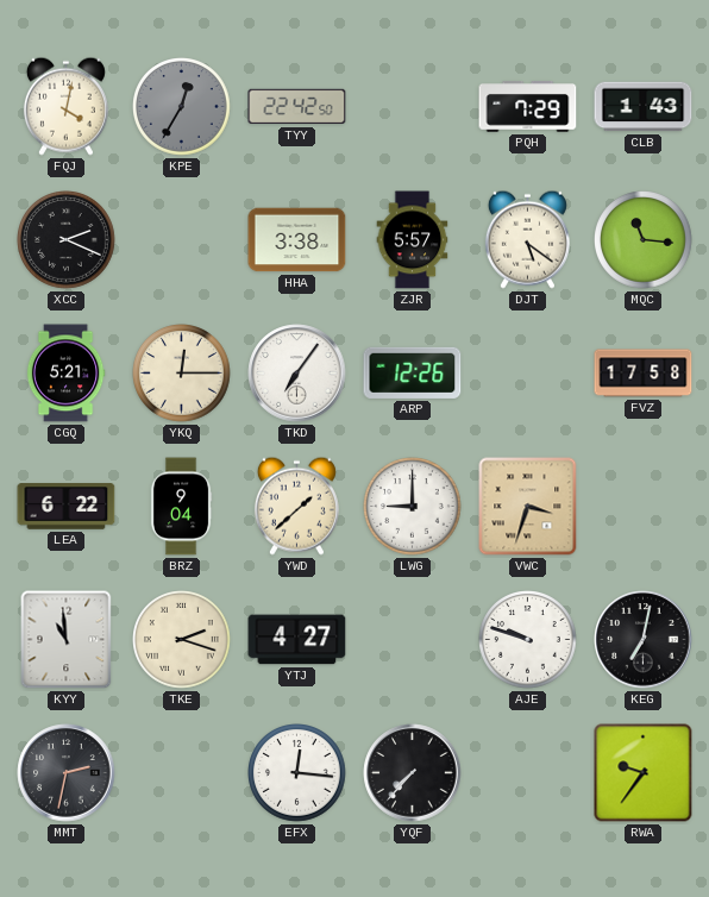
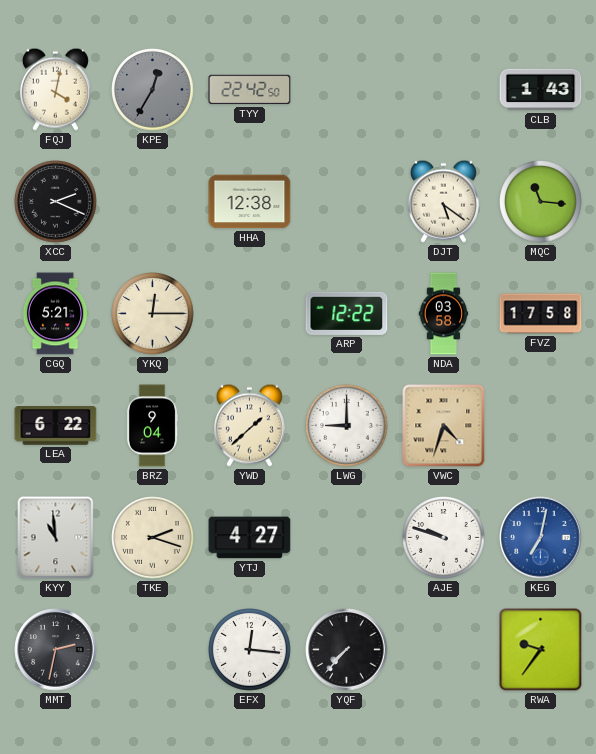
PQH: 7:29 -> none (528, 107)
HHA: 3:38 -> 12:38 (250, 202)
ZJR: 5:57 -> none (413, 240)
TKD: 7:06 -> none (297, 374)
ARP: 12:26 -> 12:22 (347, 313)
NDA: none -> 03:58 (444, 314)
VWC: 3:33 -> 4:33 (444, 426)
KEG dial: black -> blue (541, 538)
